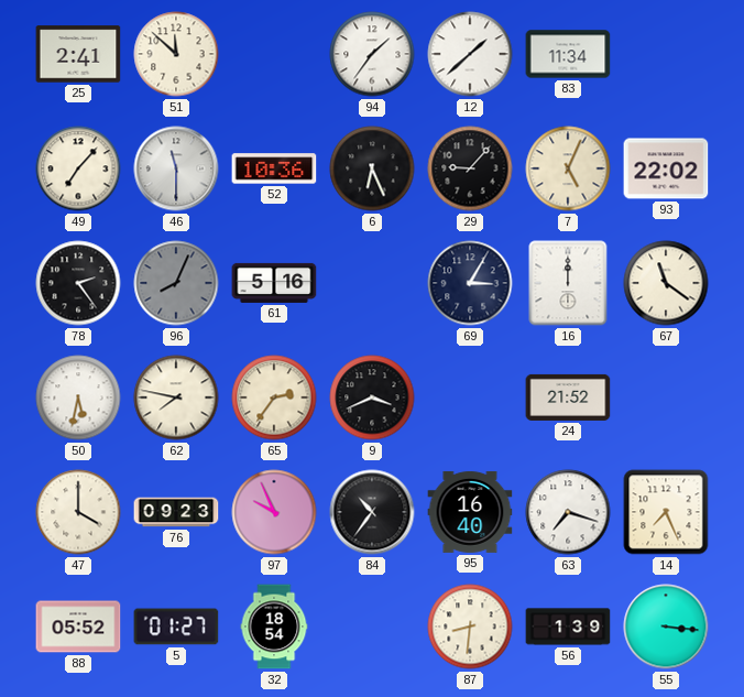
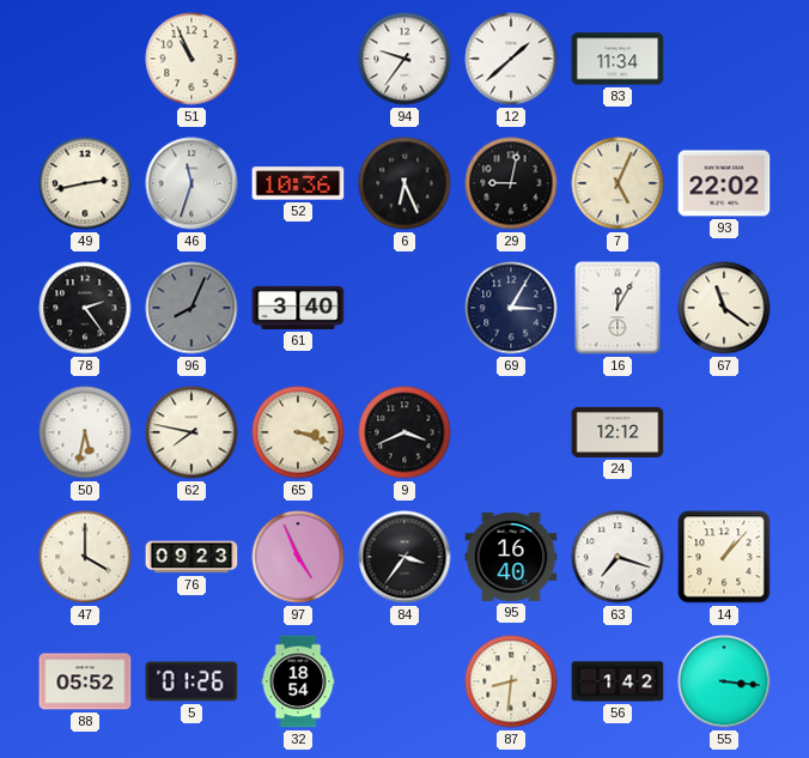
25: 2:41 -> none (78, 54)
51: 11:52 -> 10:56 (191, 59)
94: 1:36 -> 9:36 (404, 59)
49: 7:07 -> 2:43 (85, 183)
46: 11:30 -> 11:33 (191, 183)
29: 9:07 -> 9:02 (511, 183)
61: 5:16 -> 3:40 (298, 308)
16: 12:00 -> 12:05 (618, 308)
65: 2:36 -> 3:18 (298, 432)
24: 21:52 -> 12:12 (618, 432)
97: 9:56 -> 4:56 (298, 557)
84: 10:36 -> 3:36 (404, 557)
14: 7:26 -> 1:07 (724, 557)
5: 01:27 -> 01:26 (191, 681)
56: 1:39 -> 1:42 (618, 681)
